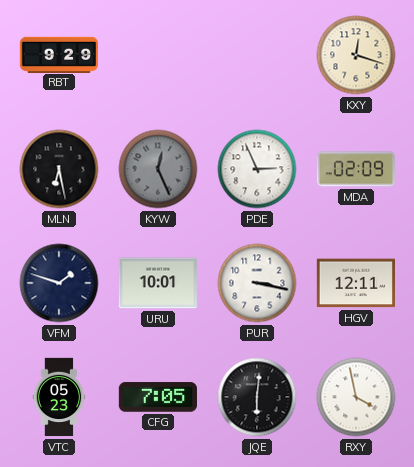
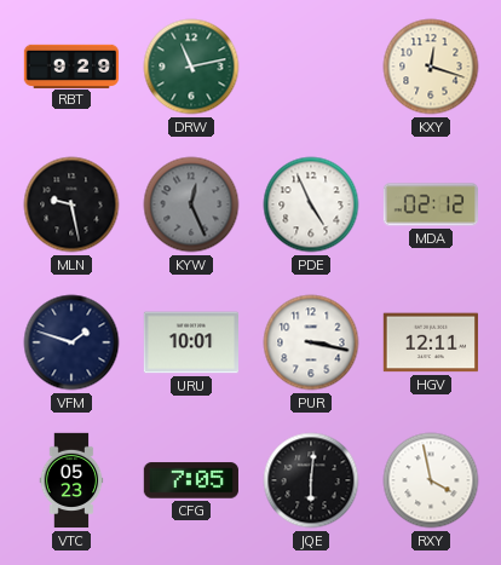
DRW: none -> 11:13 (191, 67)
MLN: 6:28 -> 9:28 (71, 204)
PDE: 2:56 -> 4:56 (311, 204)
MDA: 02:09 -> 02:12 (430, 204)
